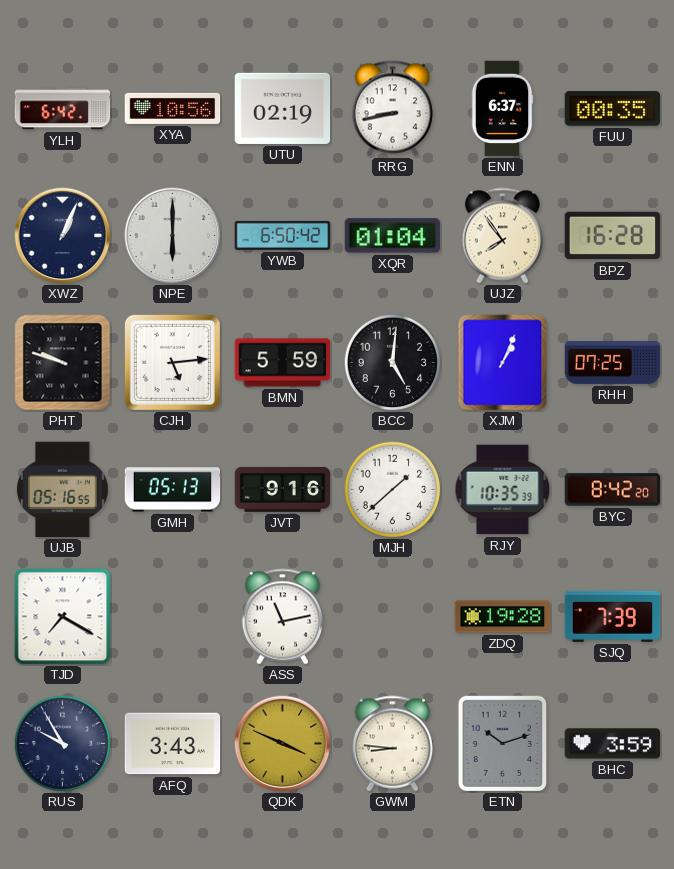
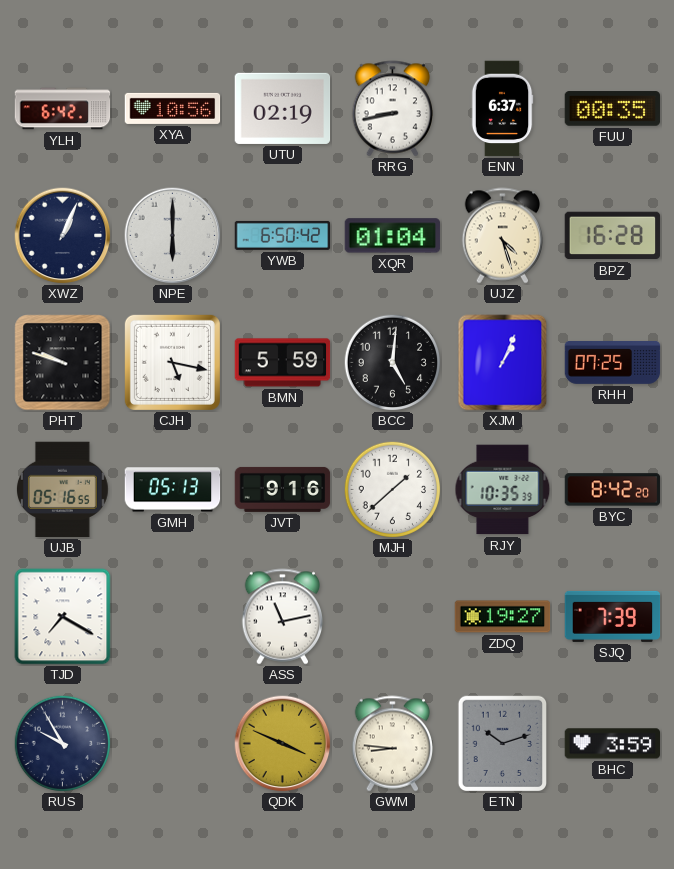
UJZ: 7:54 -> 4:27 (503, 236)
CJH: 5:14 -> 5:17 (172, 362)
ZDQ: 19:28 -> 19:27 (503, 617)
AFQ: 3:43 -> none (173, 744)
